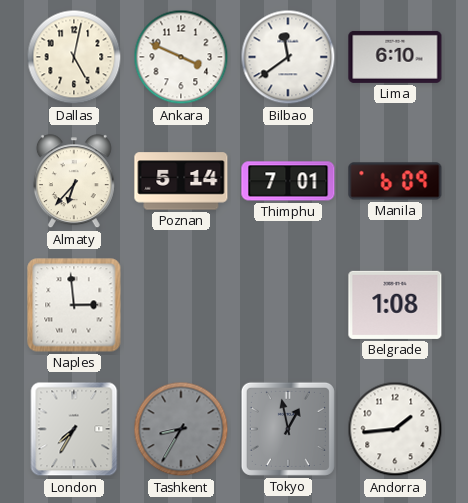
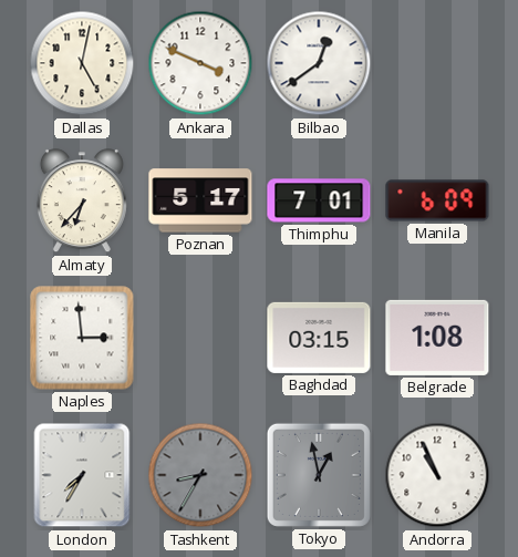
Bilbao: 11:39 -> 12:39 (319, 63)
Lima: 6:10 -> none (395, 57)
Poznan: 5:14 -> 5:17 (200, 200)
Baghdad: none -> 03:15 (319, 338)
Andorra: 1:44 -> 10:56 (437, 475)
